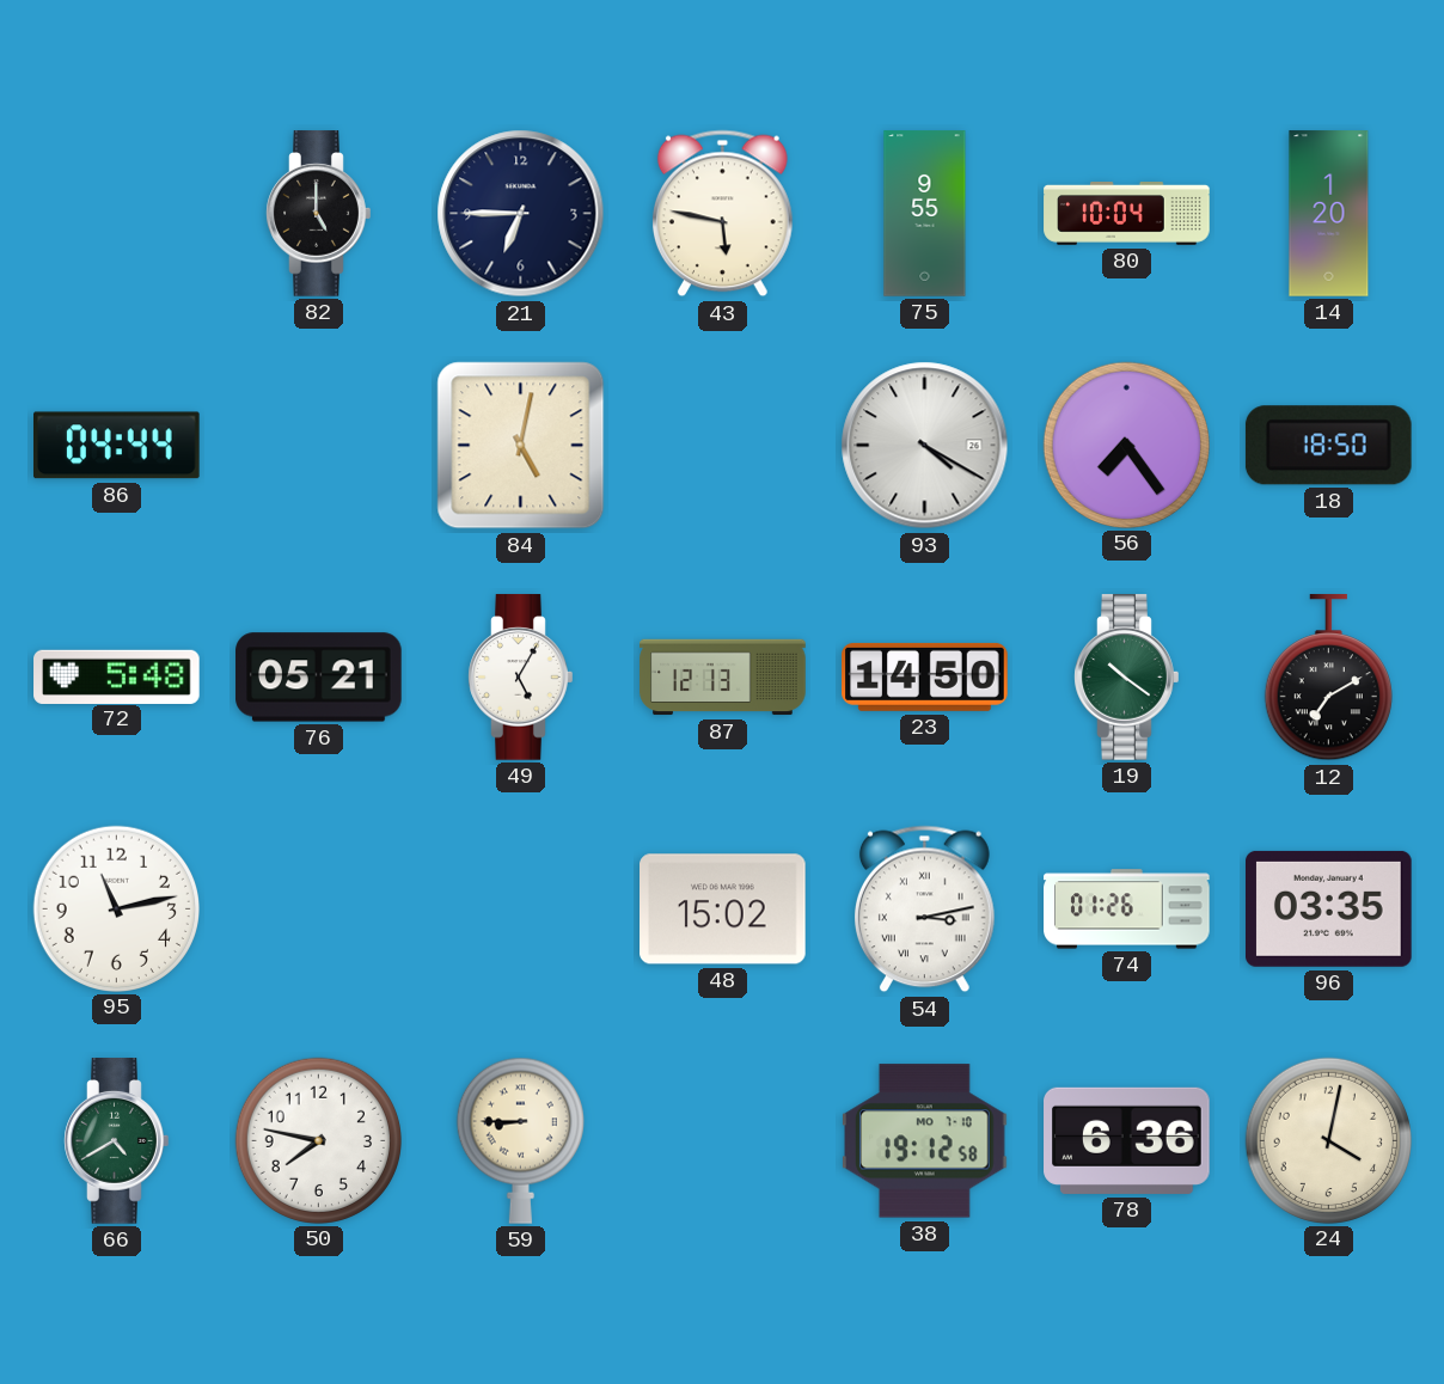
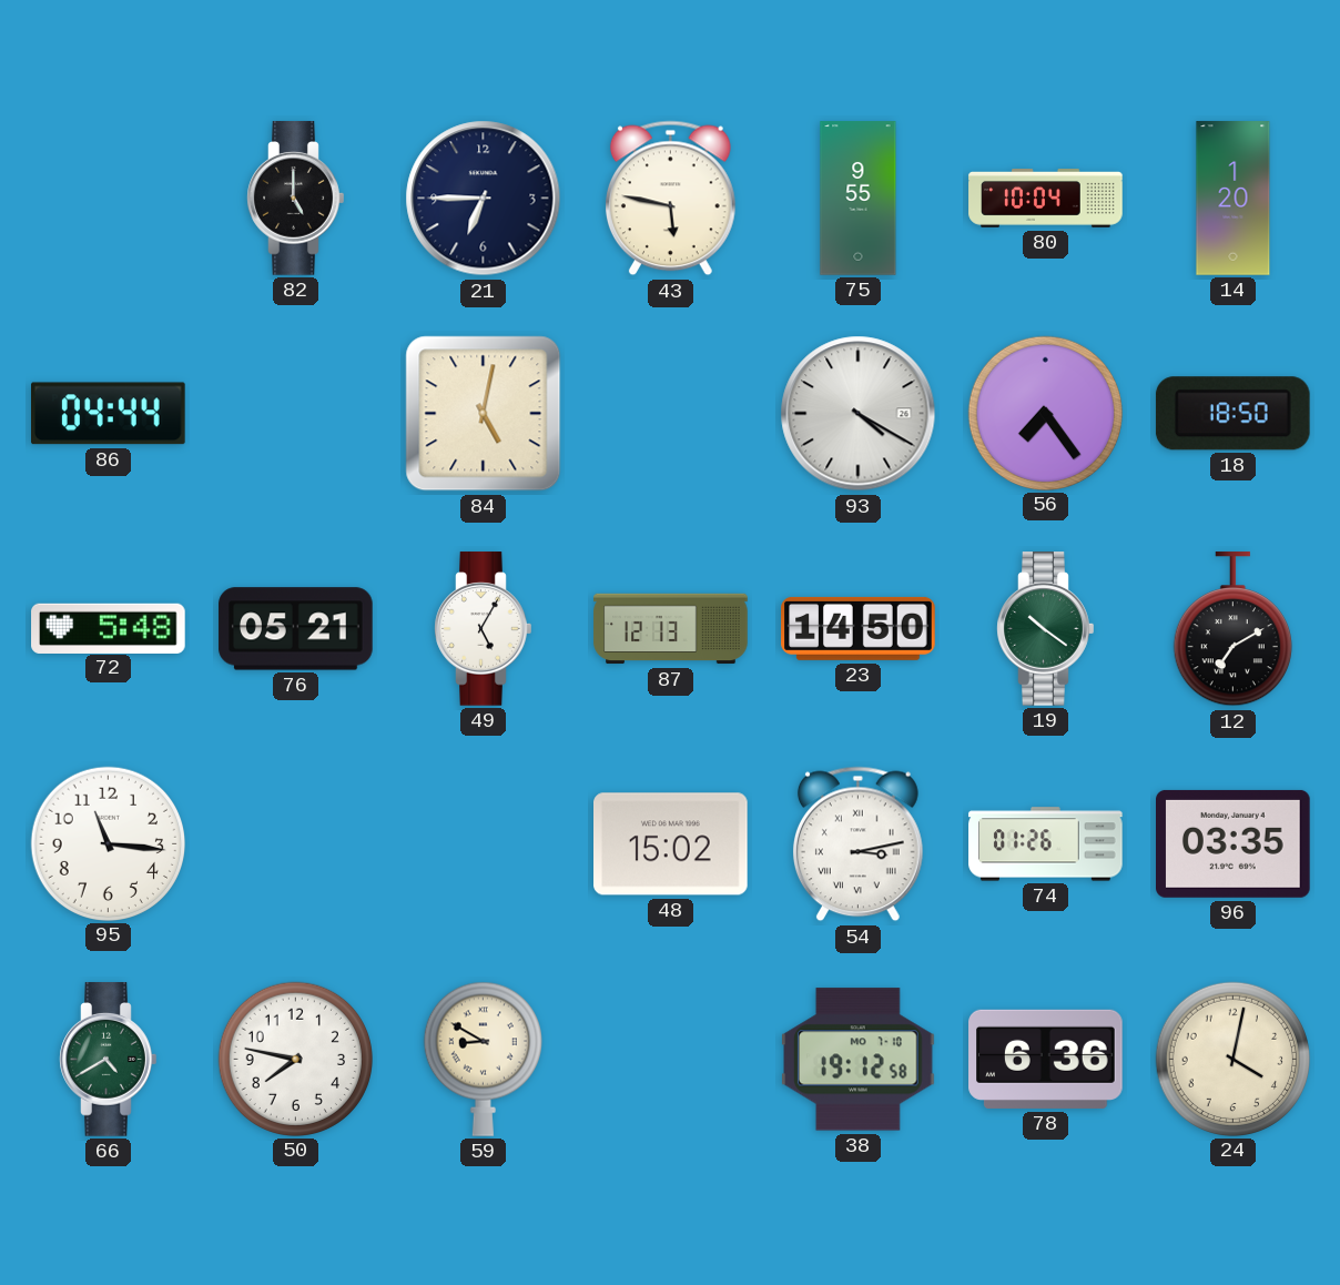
95: 11:13 -> 11:16 (108, 843)
59: 8:45 -> 8:50 (483, 1059)
